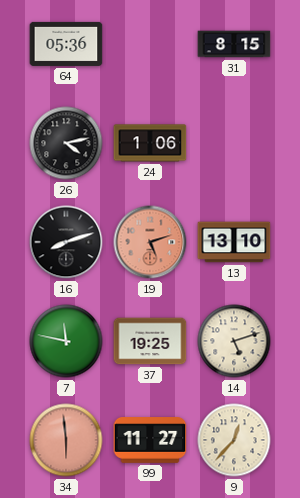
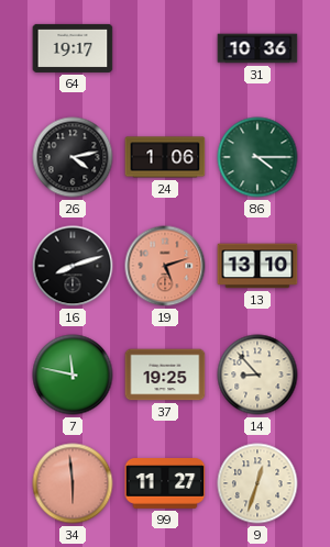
64: 05:36 -> 19:17 (73, 48)
31: 8:15 -> 10:36 (257, 48)
86: none -> 4:15 (257, 157)
14: 5:12 -> 8:53 (257, 375)
9: 12:37 -> 12:33 (257, 483)
